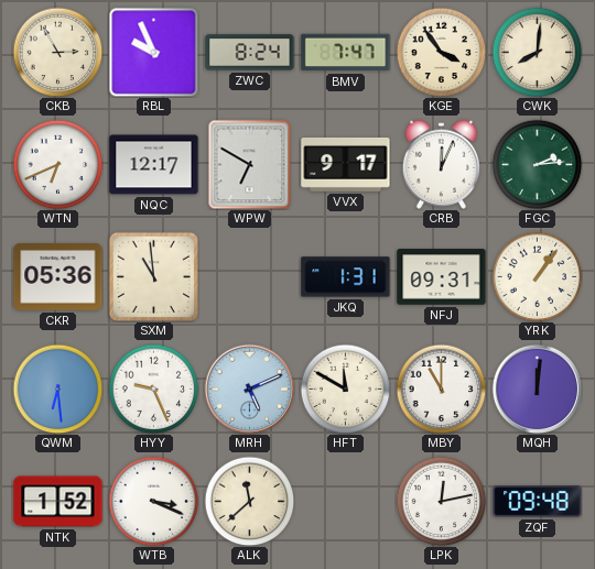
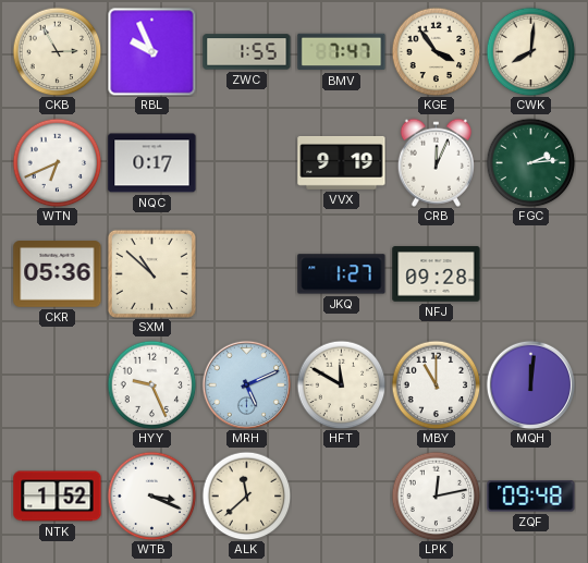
ZWC: 8:24 -> 1:55 (247, 52)
NQC: 12:17 -> 0:17 (152, 163)
WPW: 6:50 -> none (250, 164)
VVX: 9:17 -> 9:19 (342, 162)
SXM: 10:59 -> 10:52 (151, 273)
JKQ: 1:31 -> 1:27 (342, 274)
NFJ: 09:31 -> 09:28 (437, 274)
YRK: 1:06 -> none (537, 276)
QWM: 6:29 -> none (57, 389)
